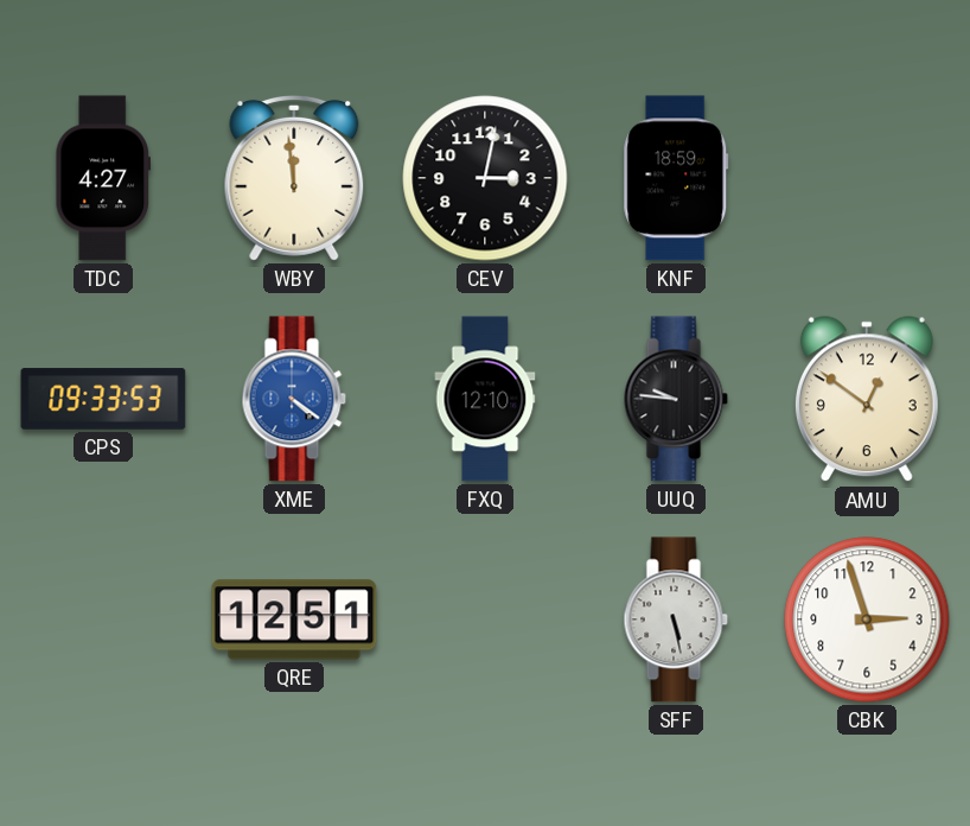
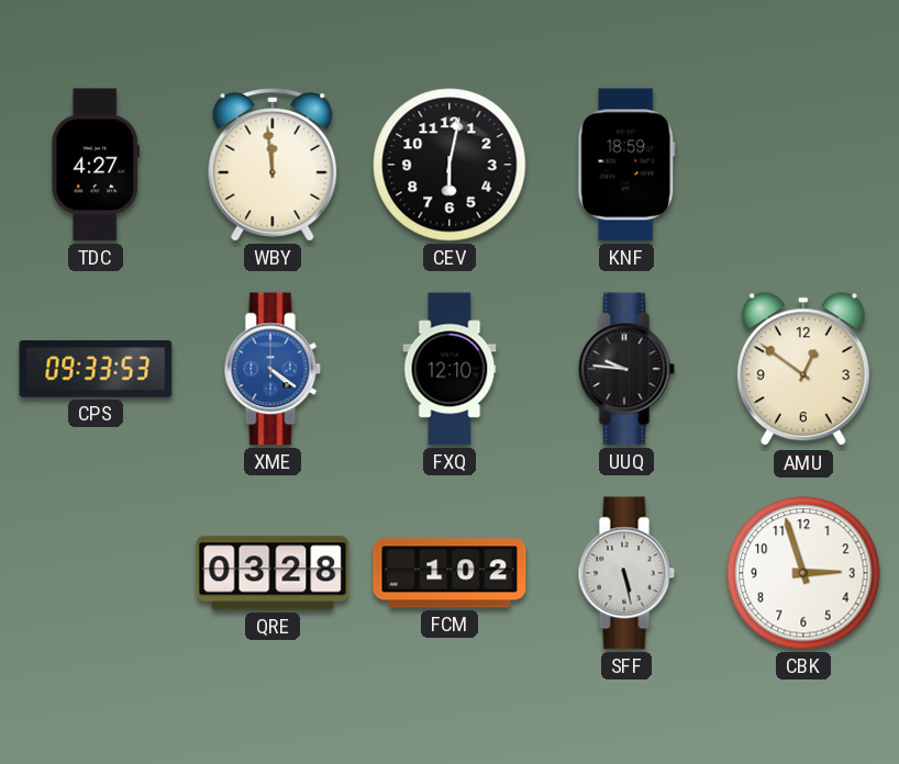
CEV: 3:02 -> 6:02 (449, 165)
QRE: 12:51 -> 03:28 (273, 573)
FCM: none -> 1:02 (449, 573)
